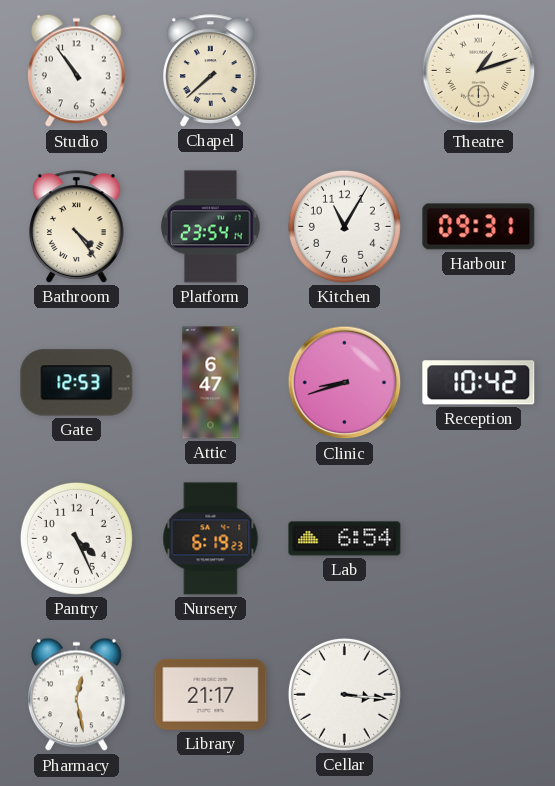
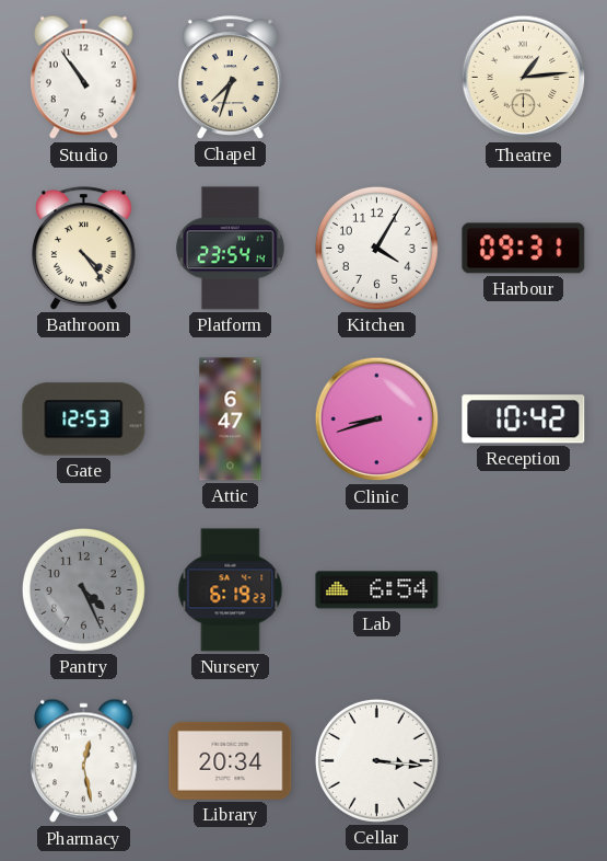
Chapel: 7:38 -> 7:33 (231, 78)
Theatre: 1:12 -> 1:14 (524, 78)
Kitchen: 11:05 -> 4:05 (376, 248)
Pantry dial: white -> grey (83, 589)
Library: 21:17 -> 20:34 (231, 760)
